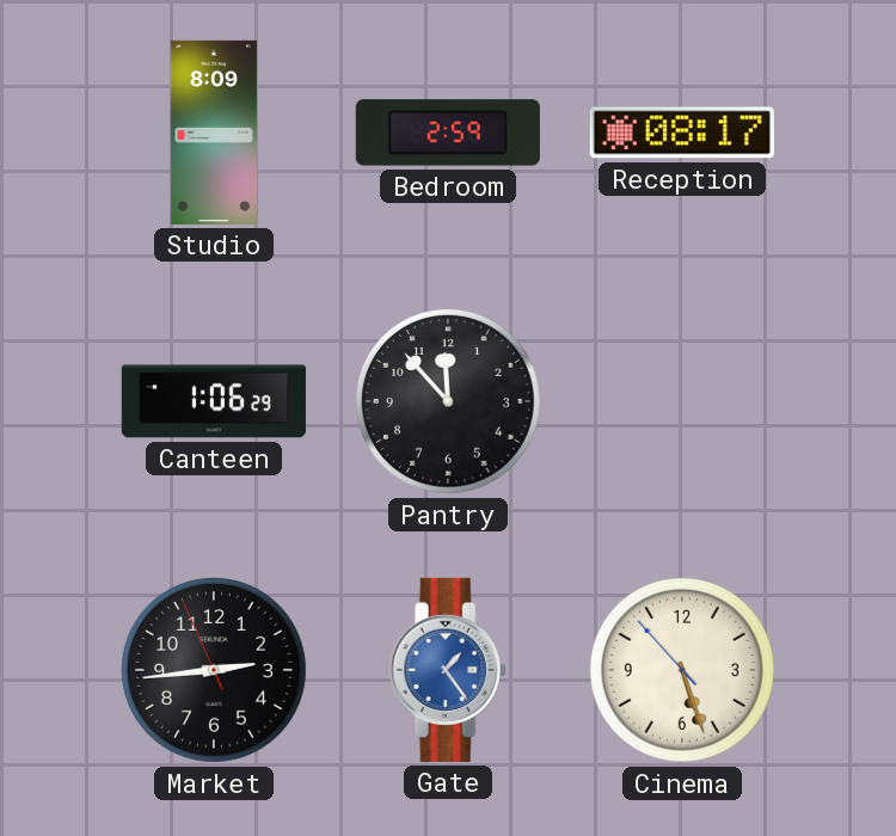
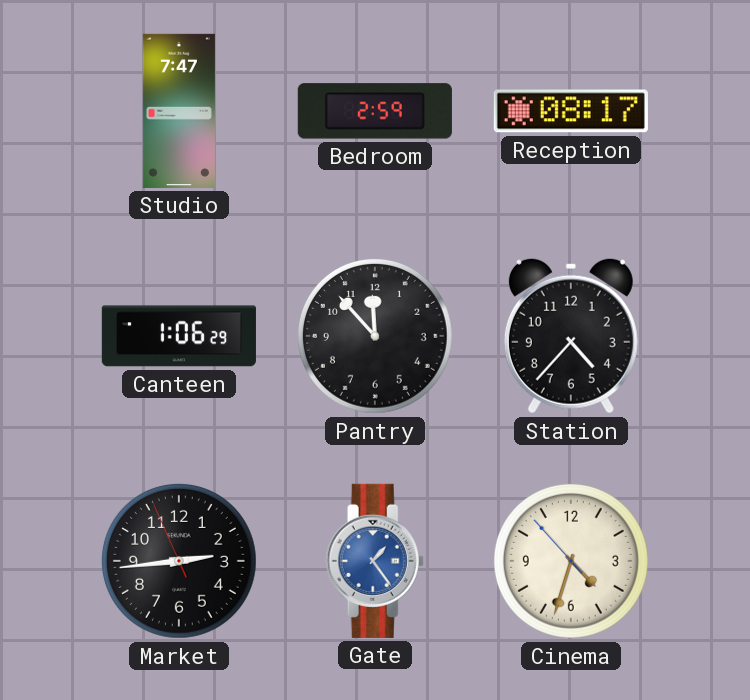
Studio: 8:09 -> 7:47 (179, 111)
Station: none -> 4:37 (571, 336)
Cinema: 5:26 -> 4:32 (571, 561)
